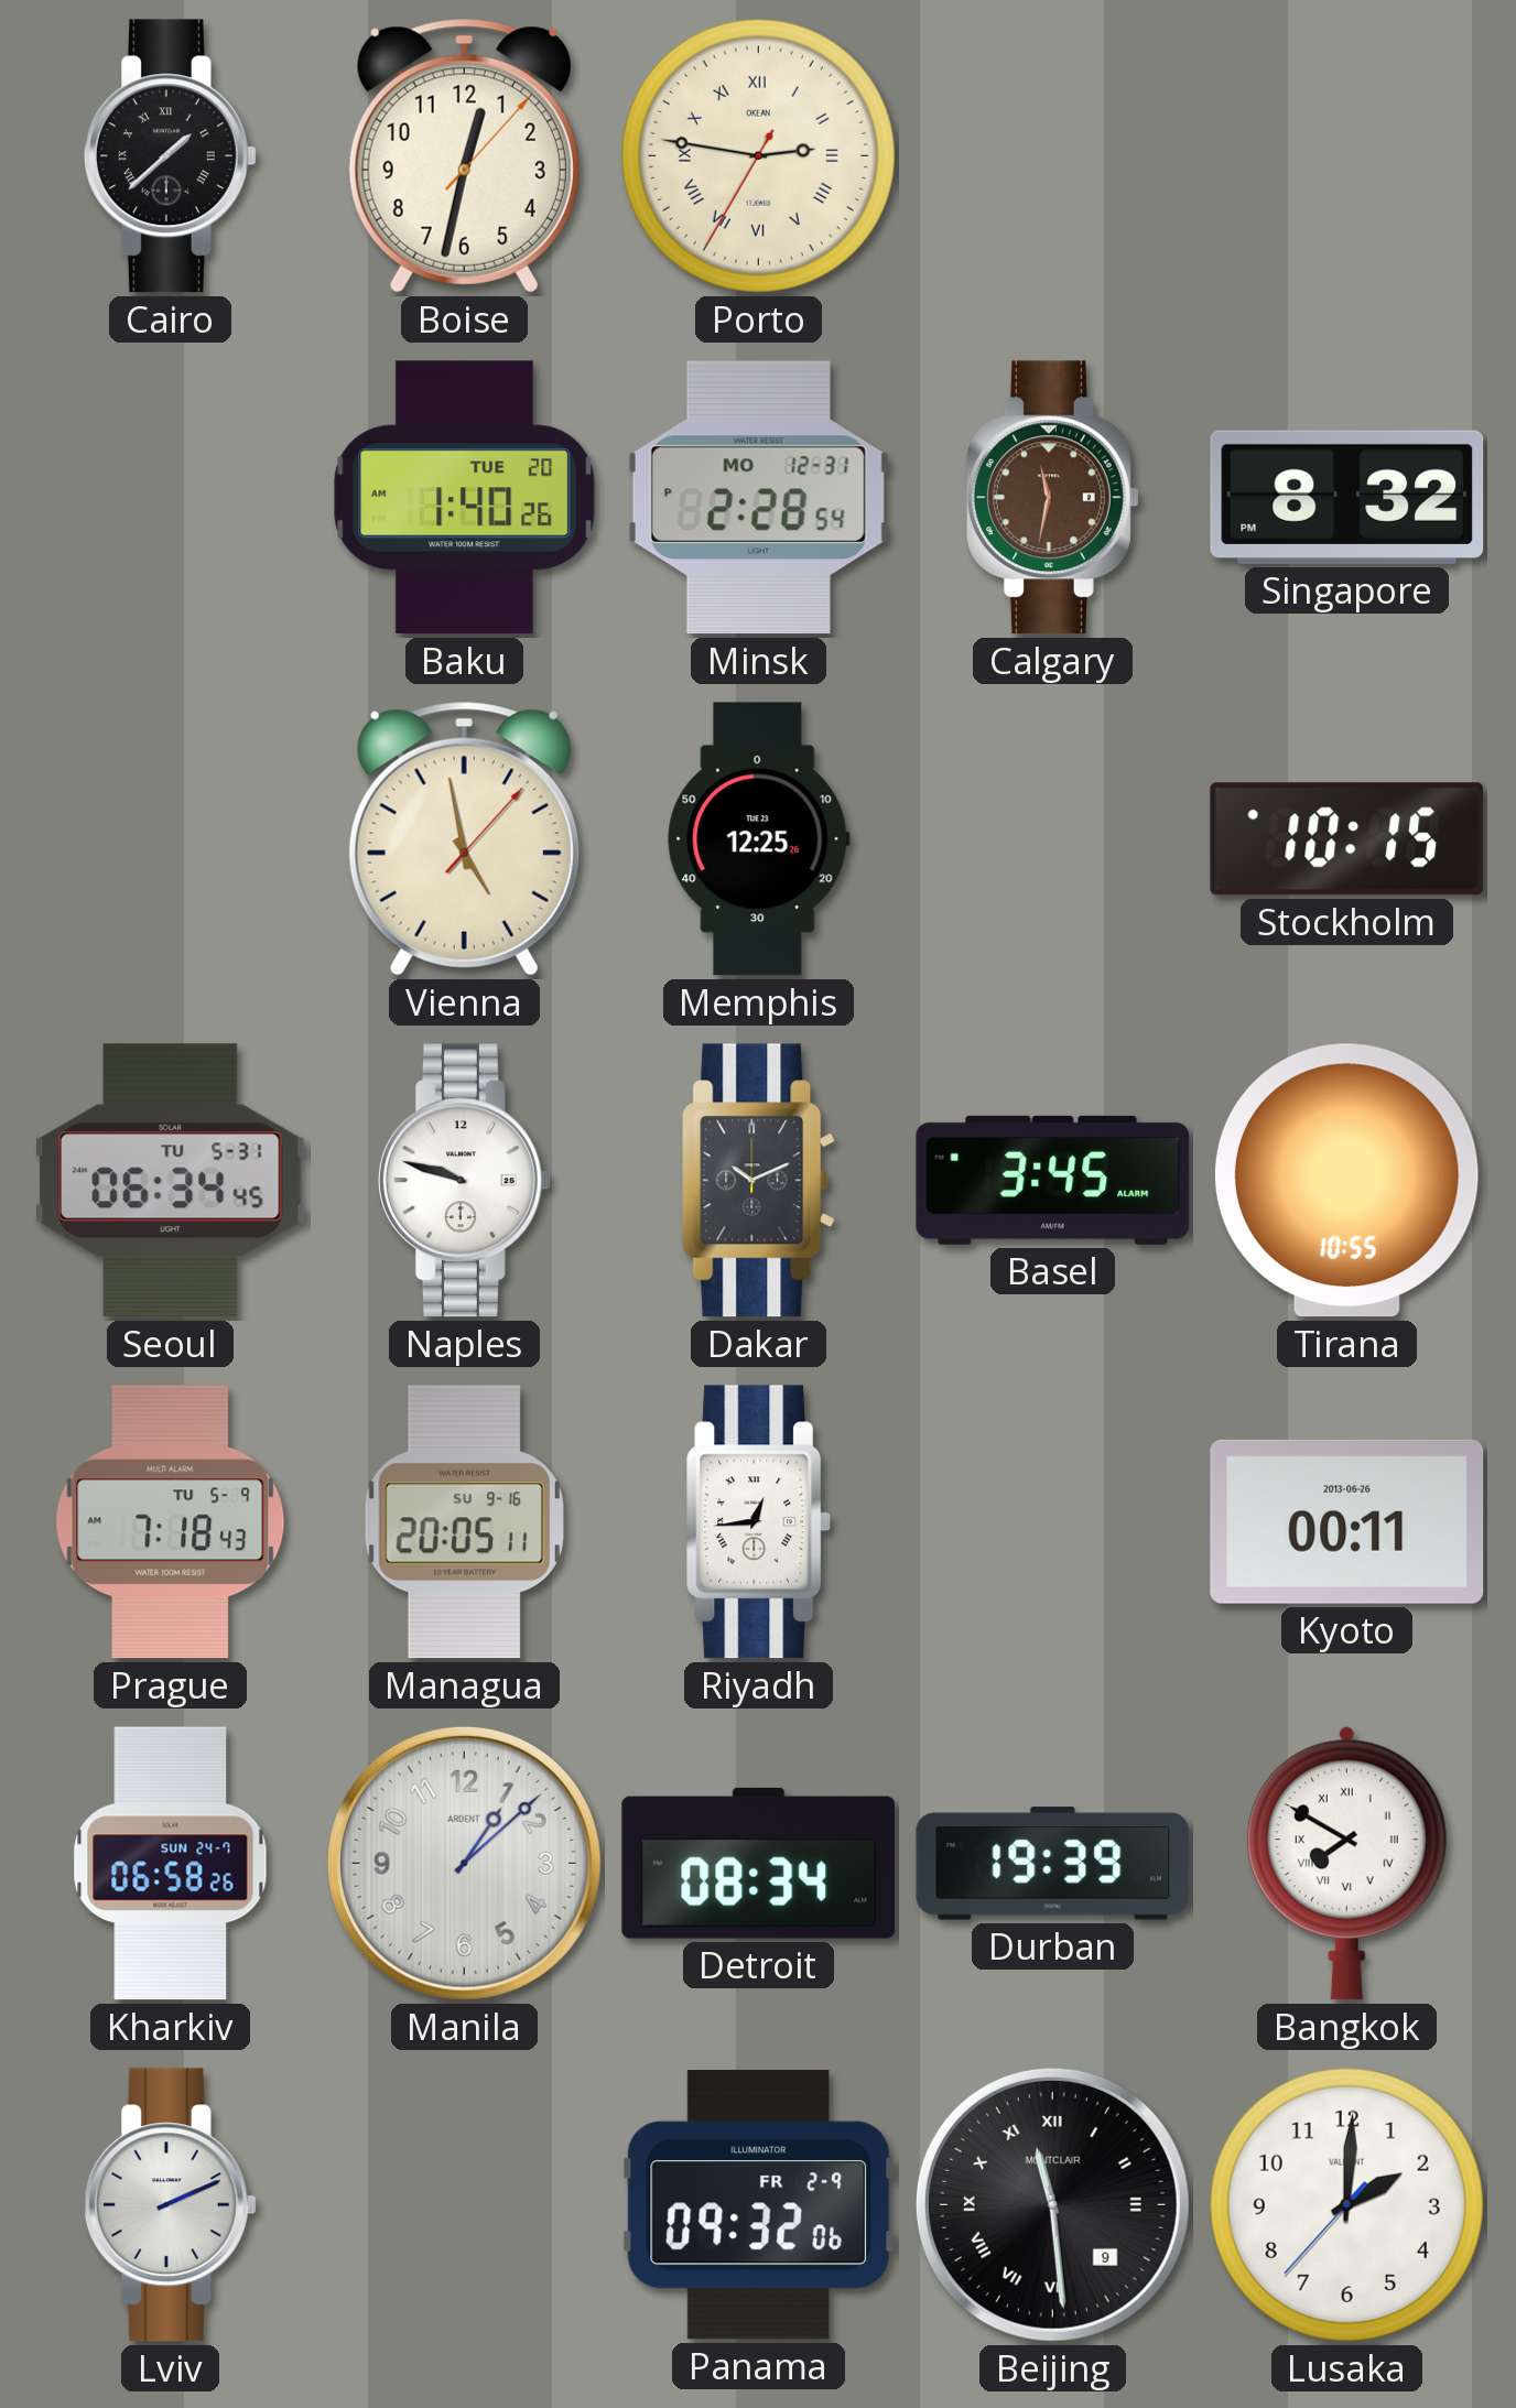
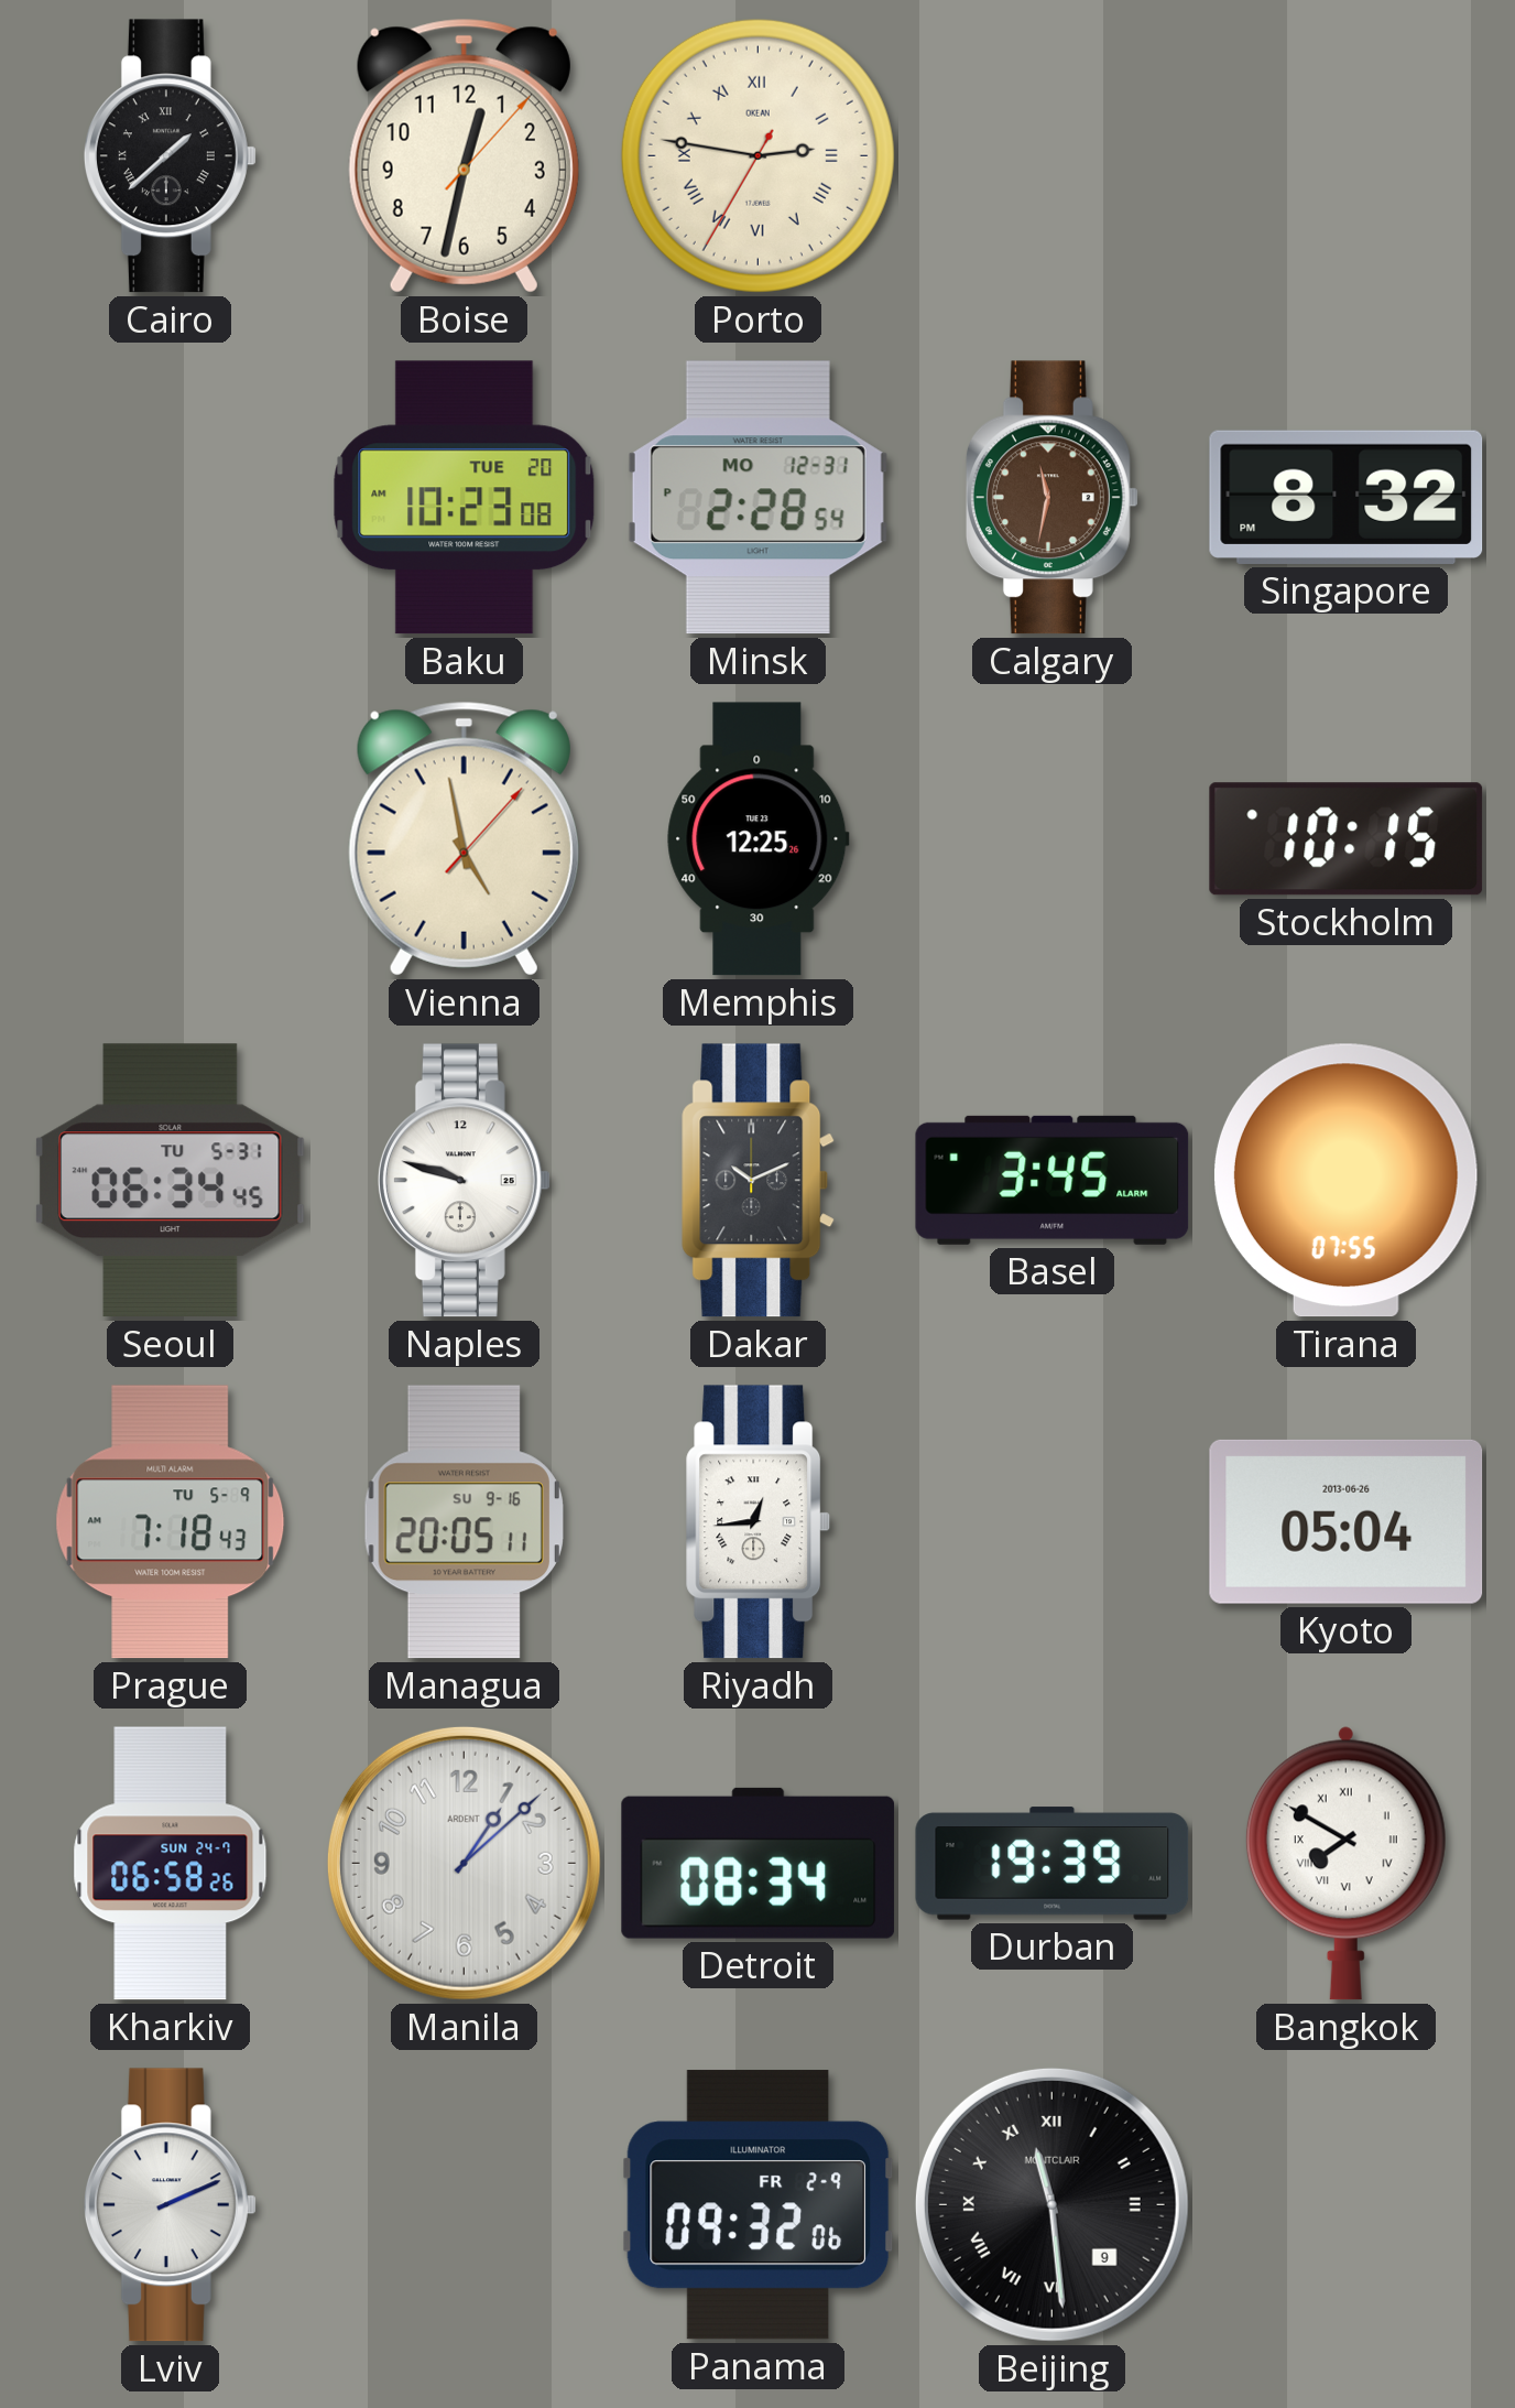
Baku: 1:40 -> 10:23 (465, 498)
Tirana: 10:55 -> 07:55 (1345, 1181)
Kyoto: 00:11 -> 05:04 (1347, 1521)
Lusaka: 2:00 -> none (1346, 2204)
